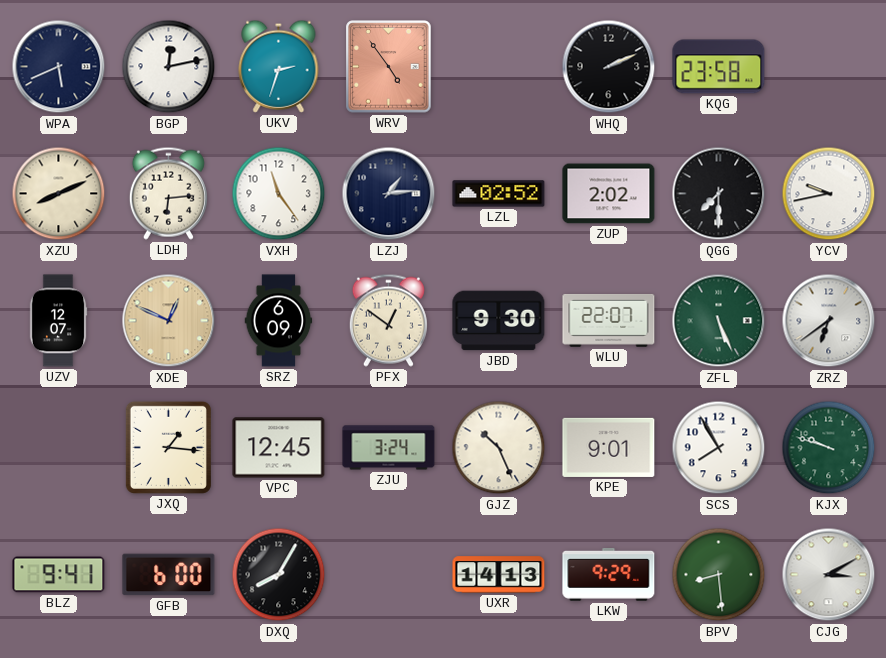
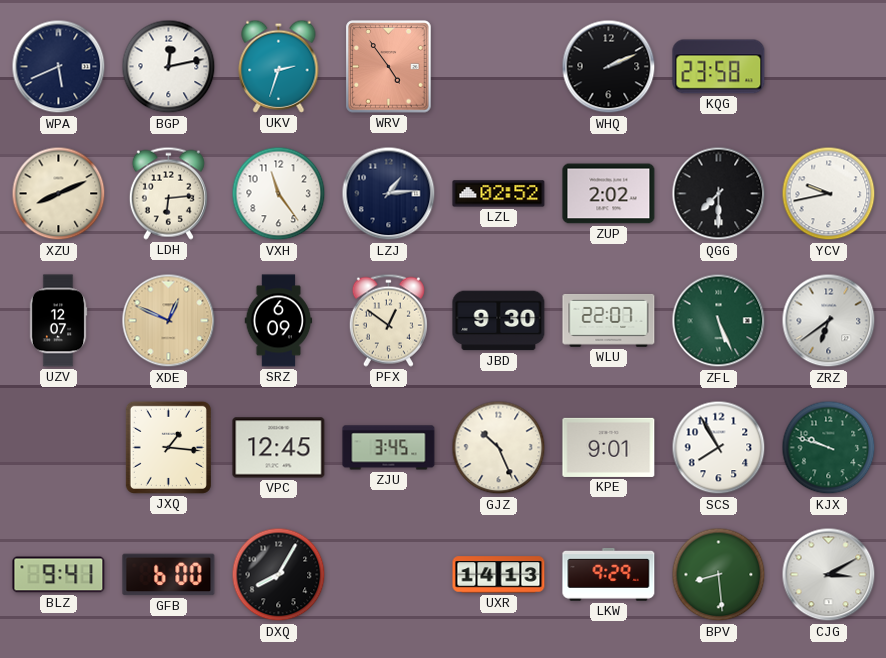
ZJU: 3:24 -> 3:45 (389, 448)
